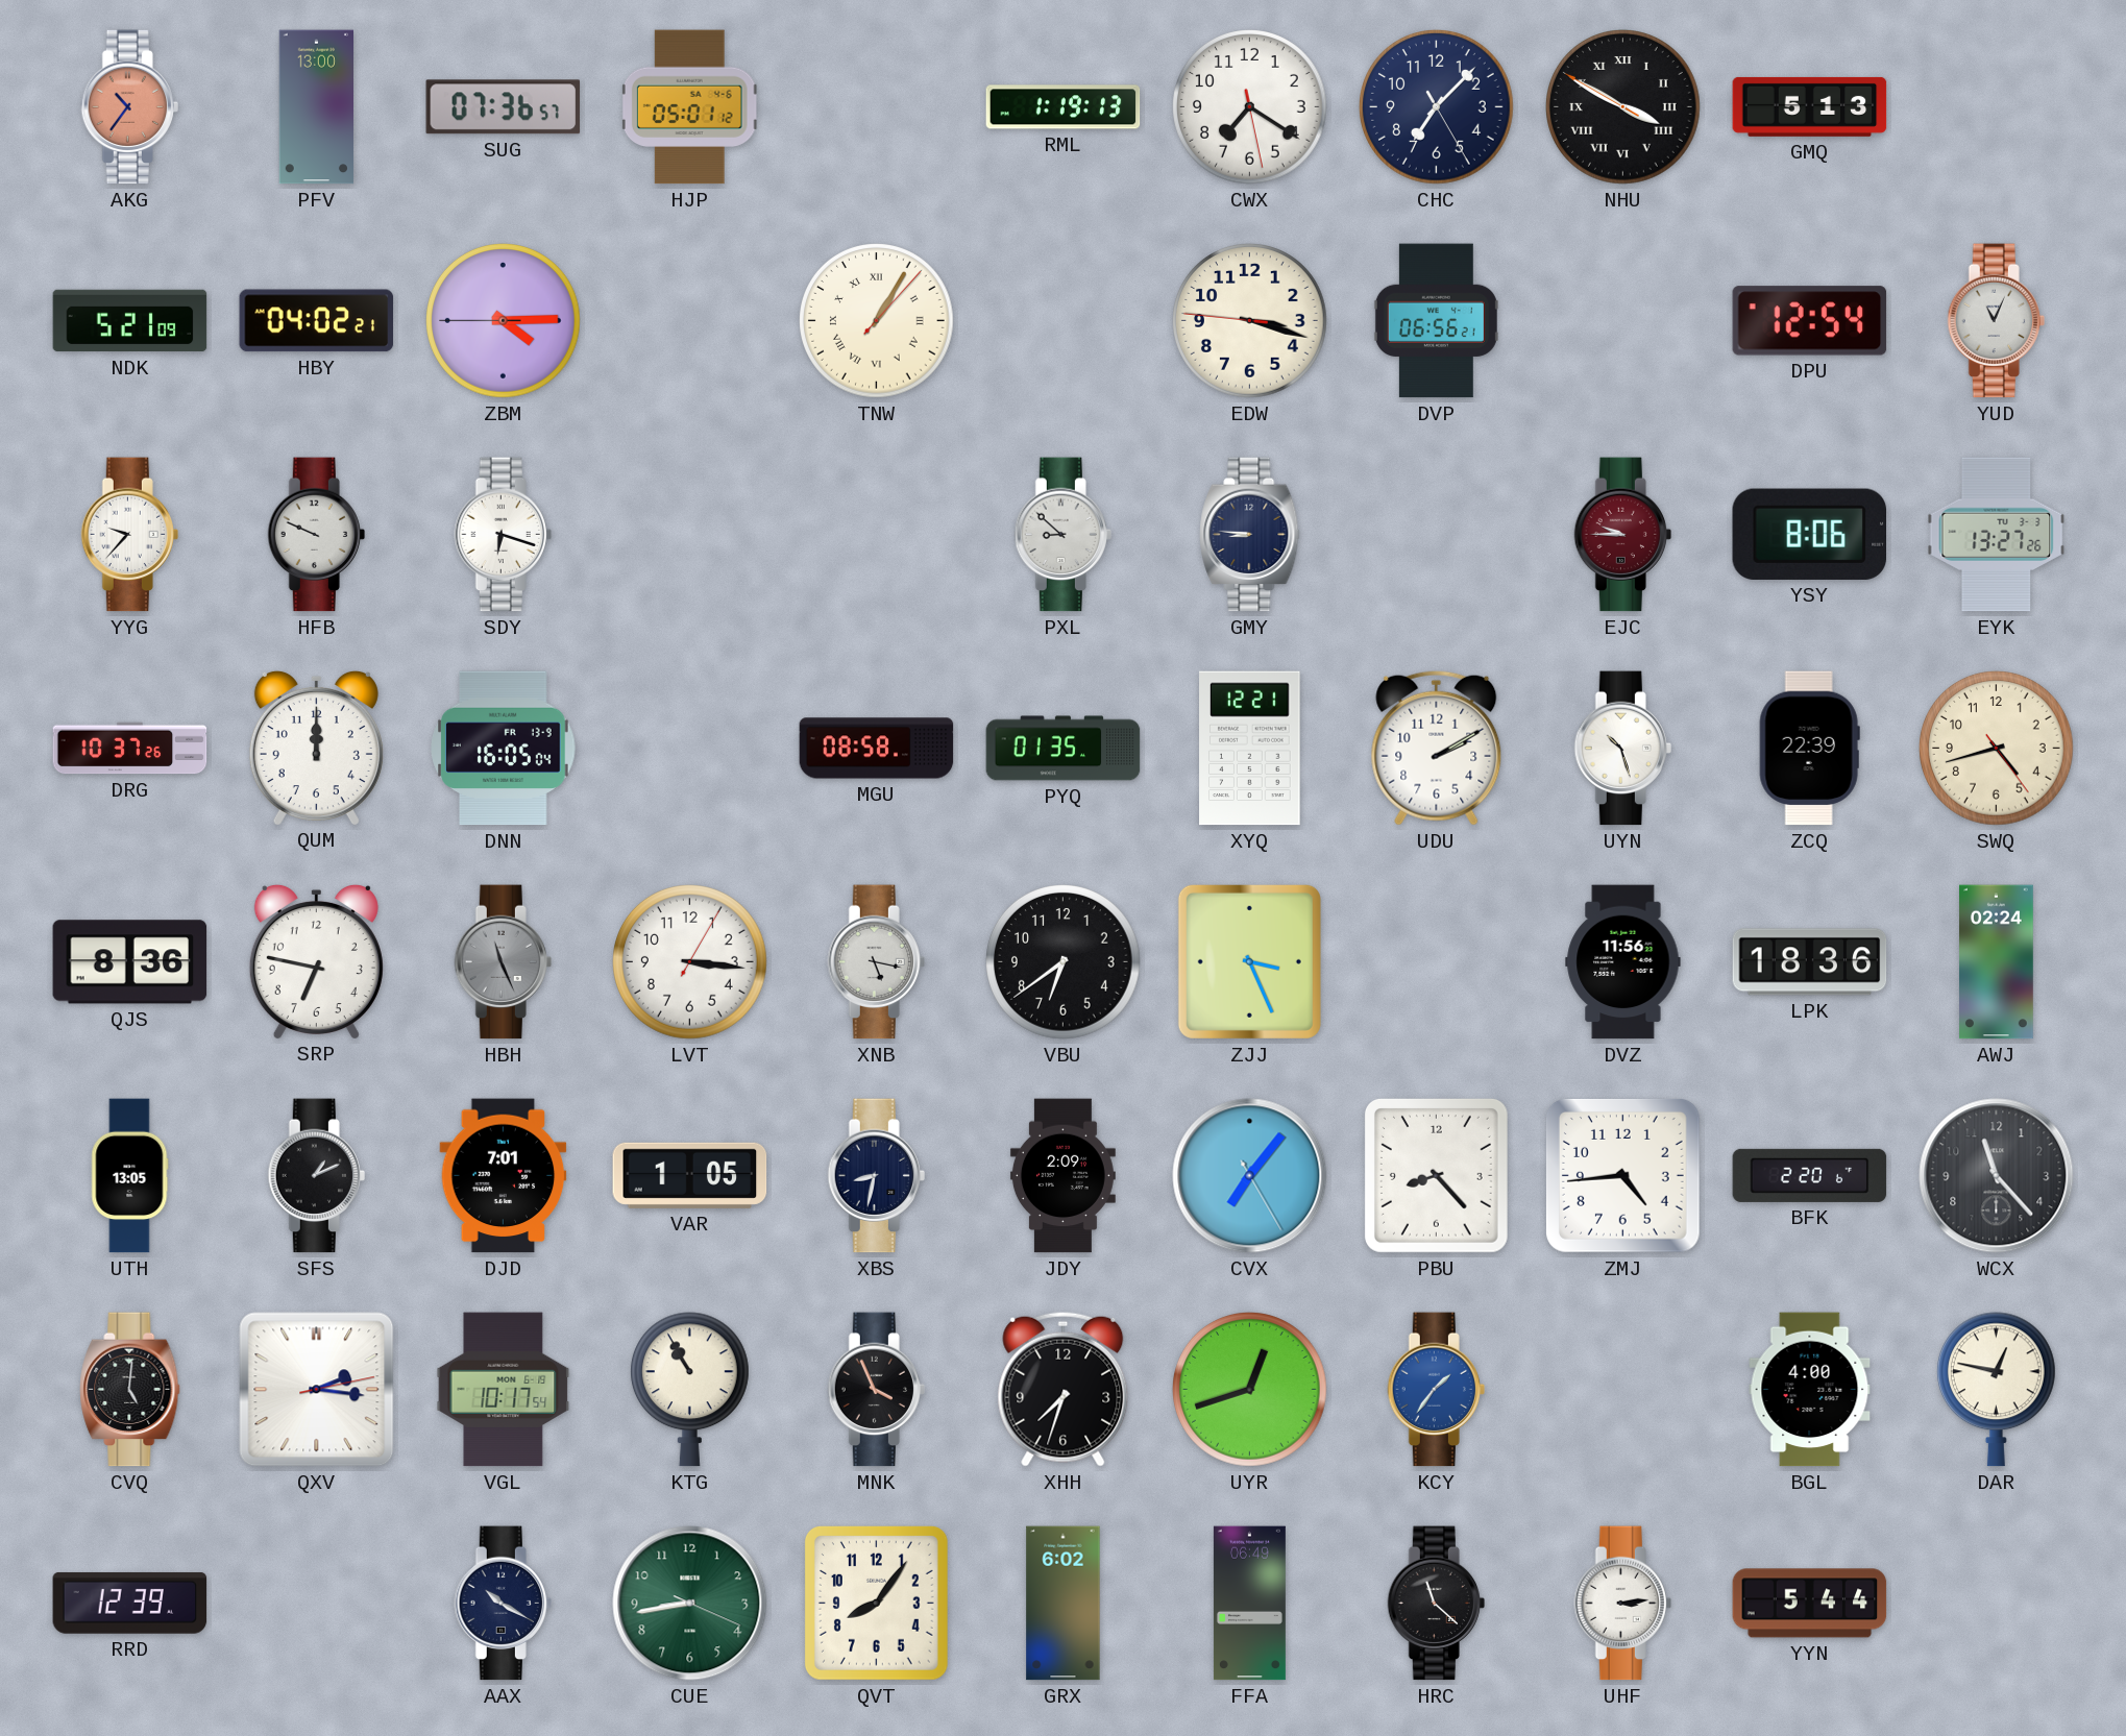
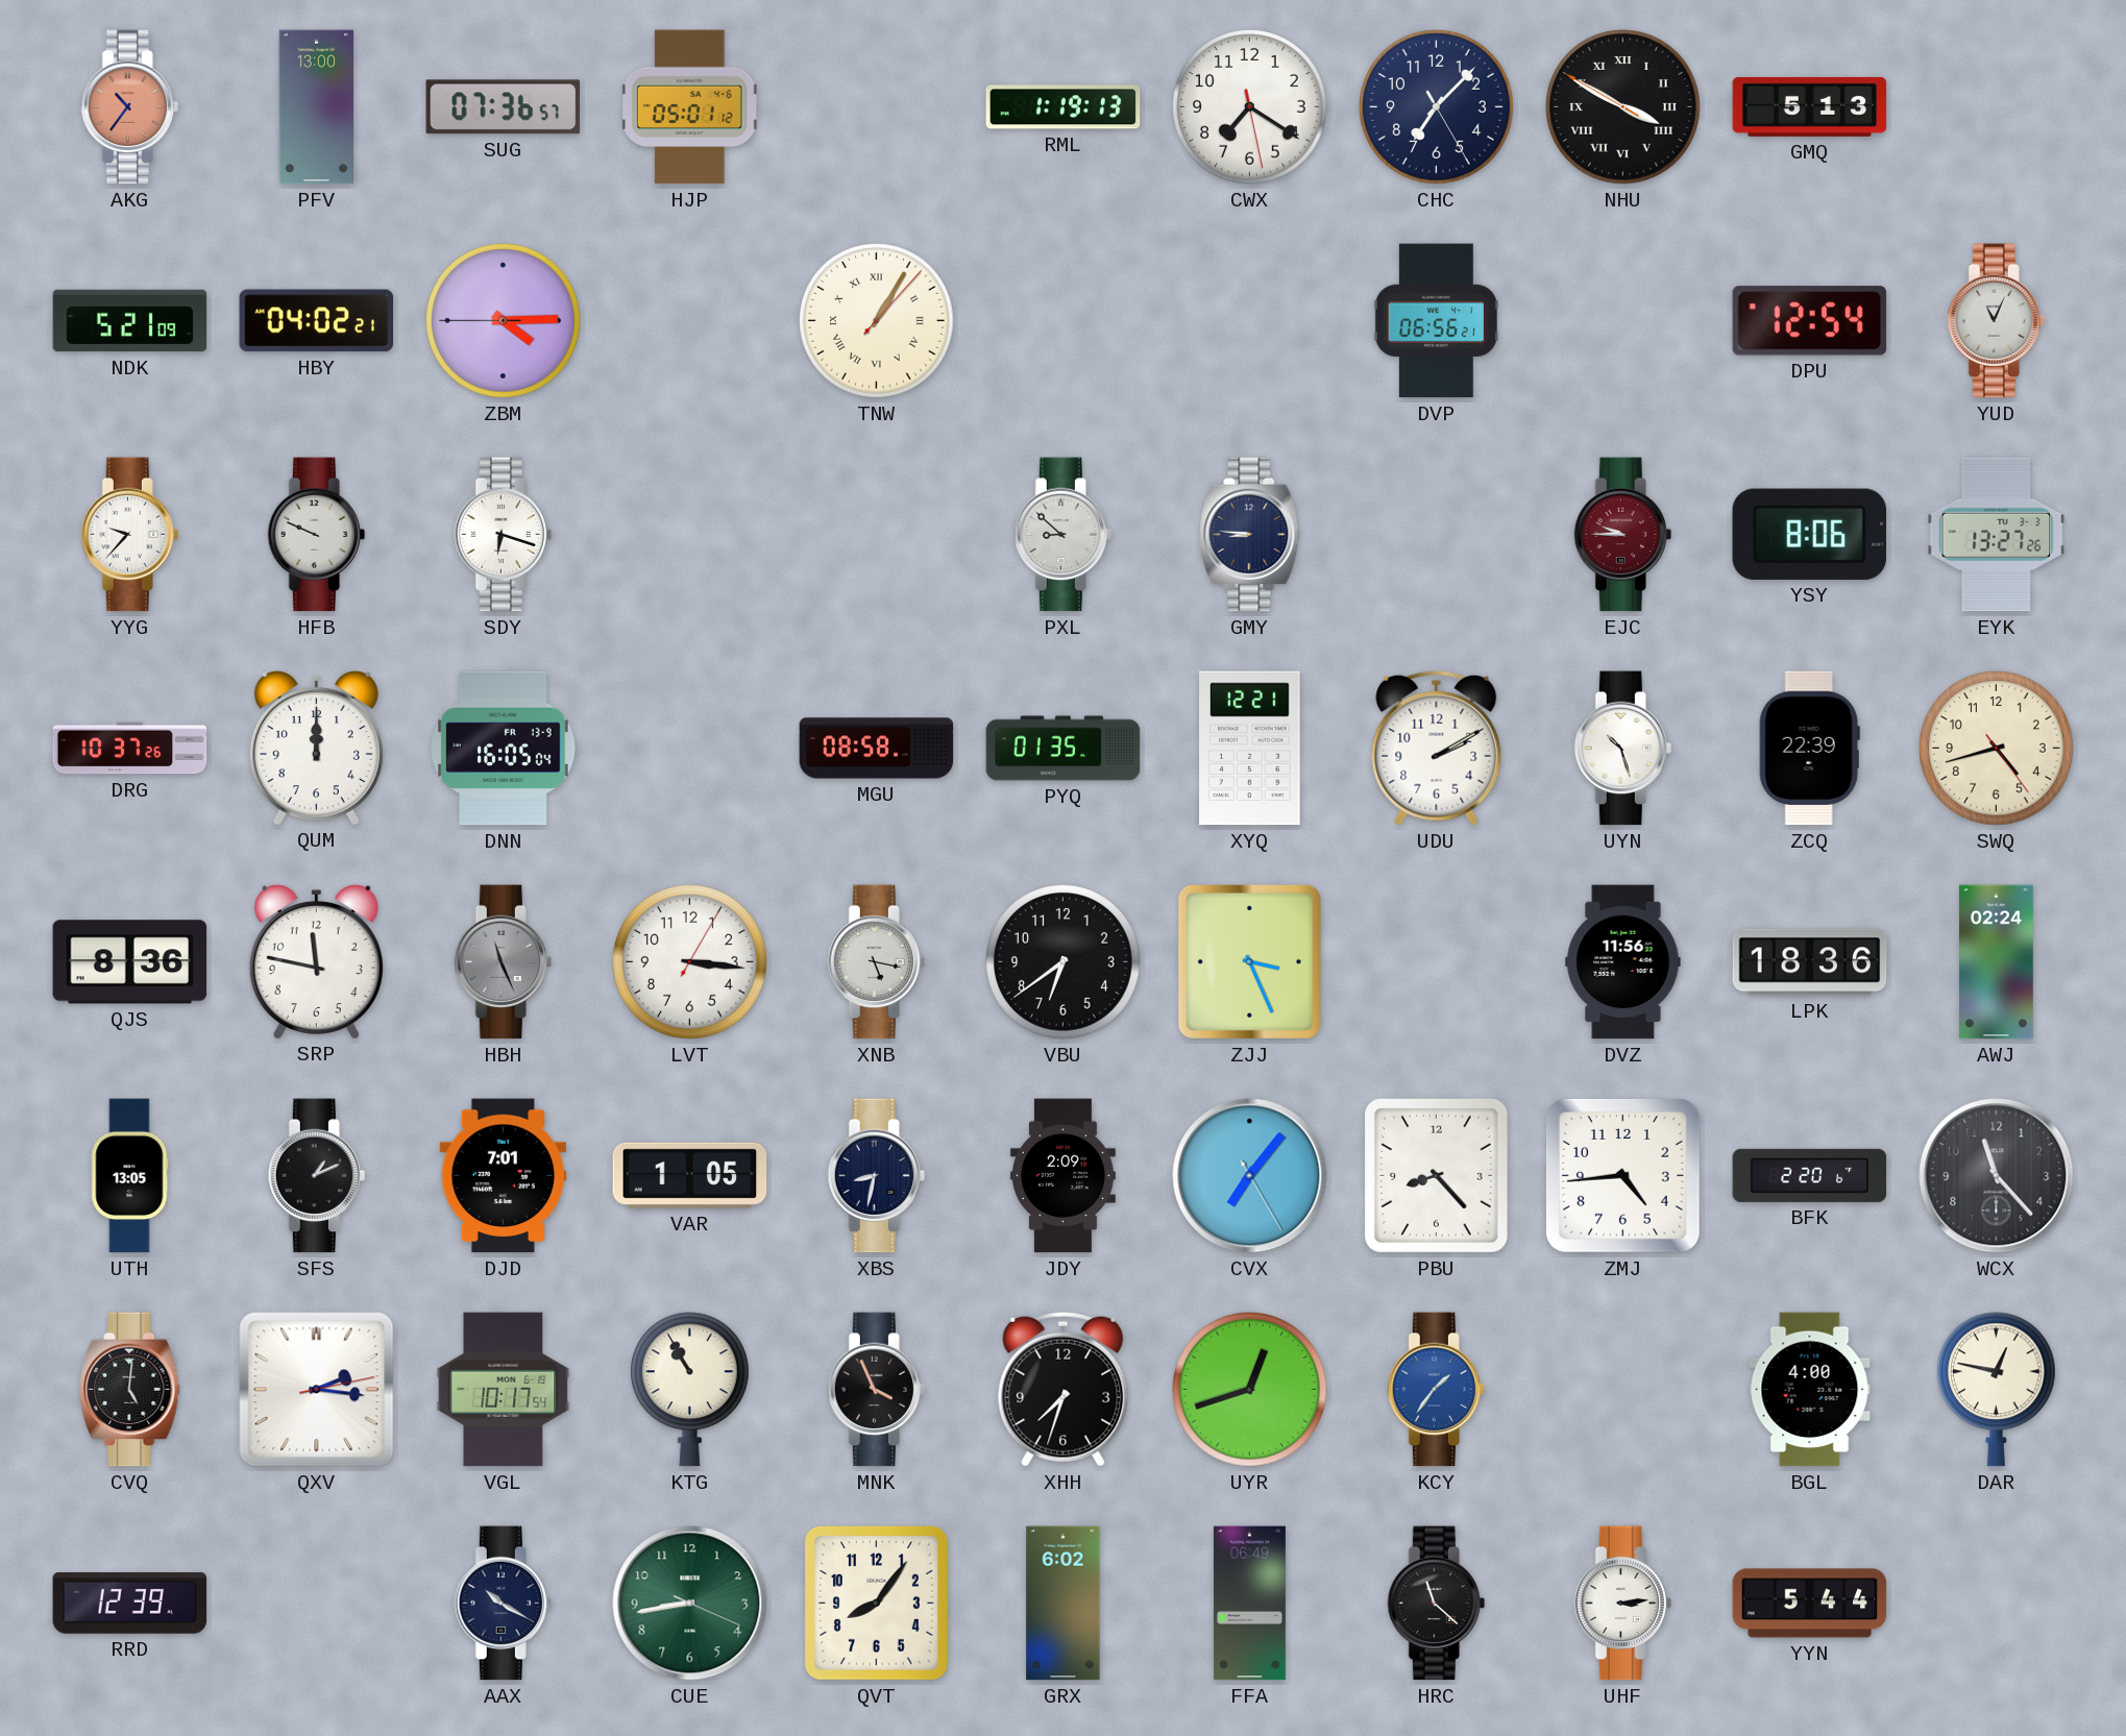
EDW: 3:17 -> none (1250, 321)
SRP: 6:47 -> 11:47 (316, 961)
